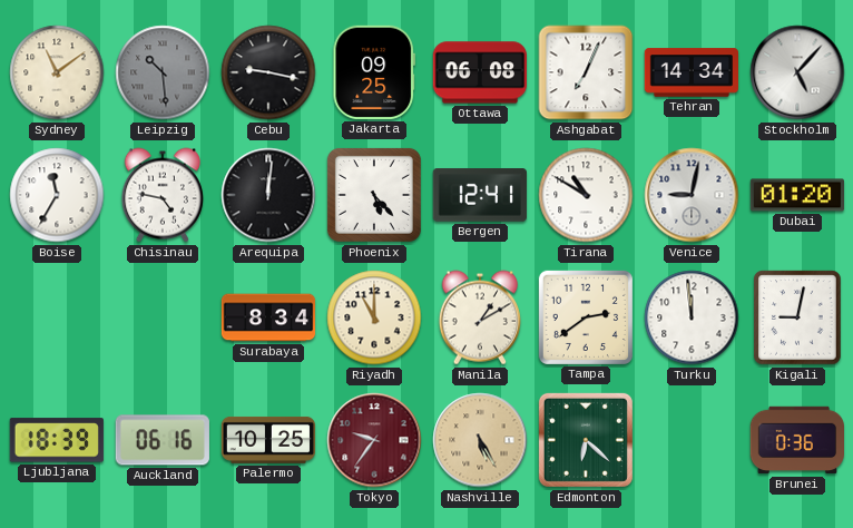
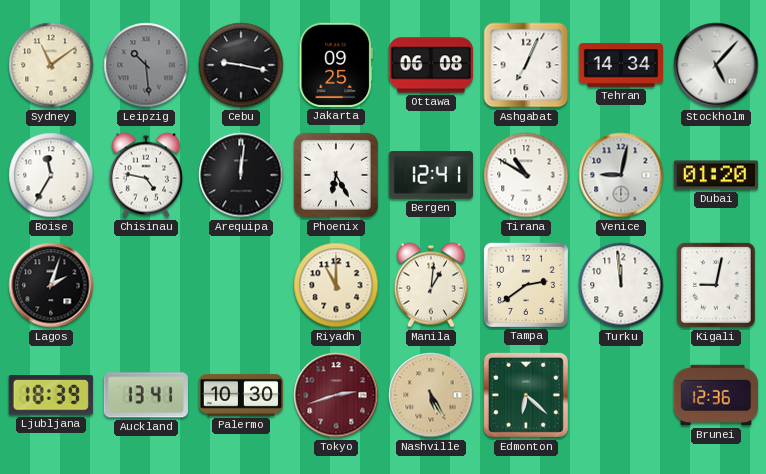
Phoenix: 5:23 -> 6:25 (336, 175)
Lagos: none -> 2:03 (51, 285)
Surabaya: 8:34 -> none (268, 317)
Manila: 1:10 -> 1:01 (431, 285)
Auckland: 06:16 -> 13:41 (146, 395)
Palermo: 10:25 -> 10:30 (240, 395)
Tokyo: 9:36 -> 2:42 (336, 395)
Brunei: 0:36 -> 12:36 (715, 395)
